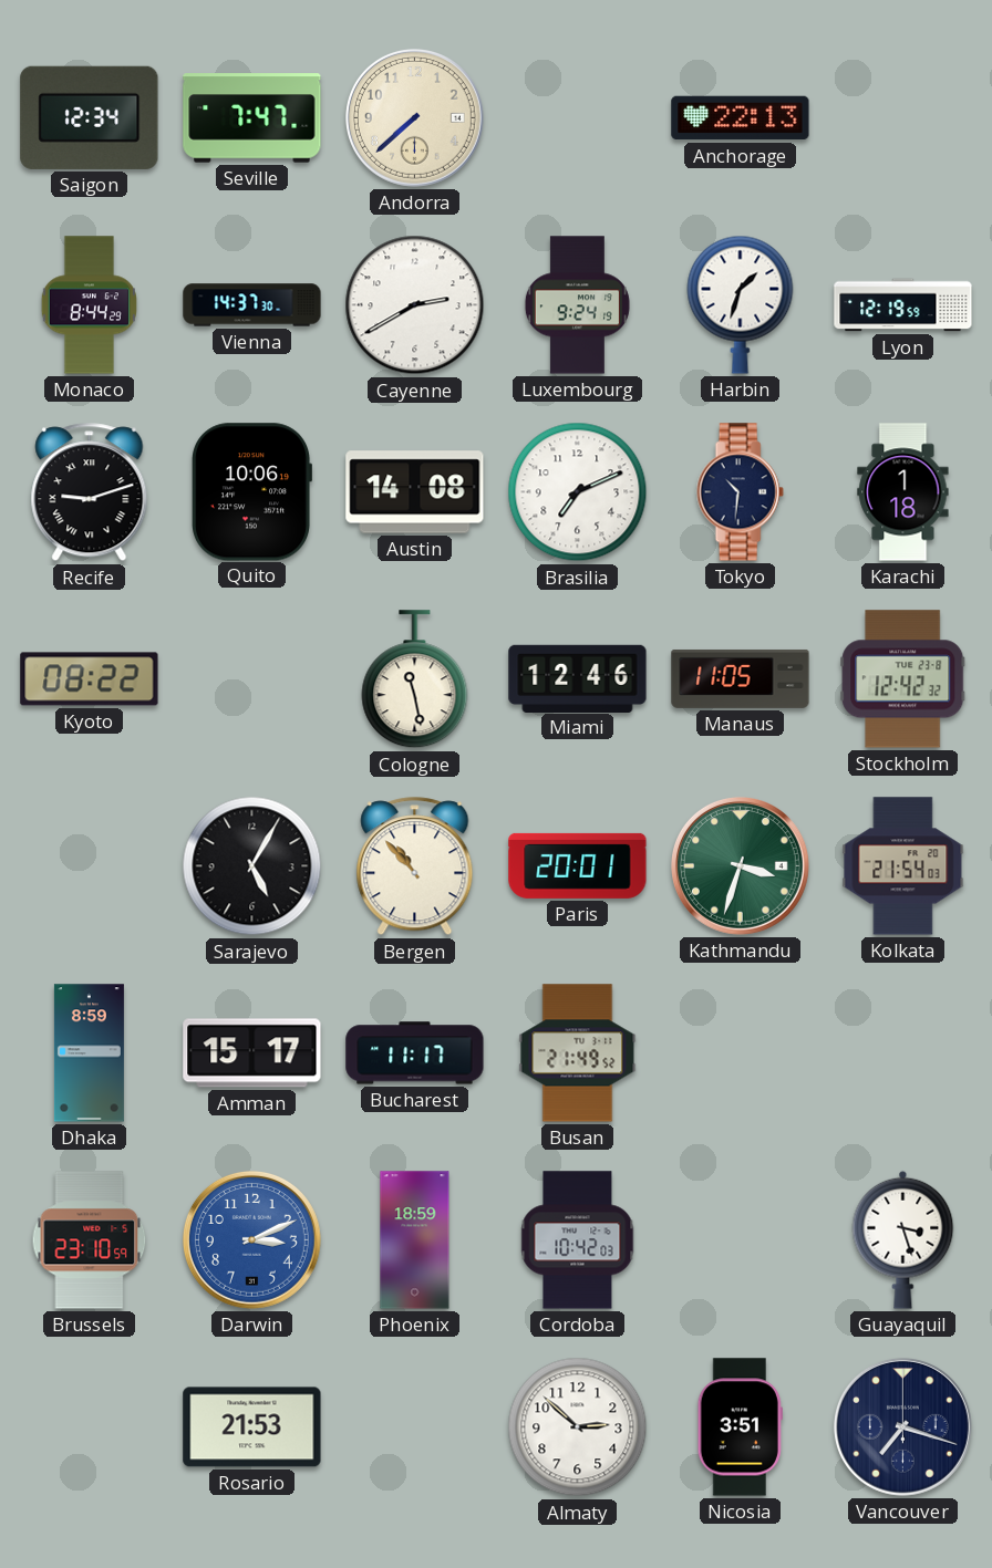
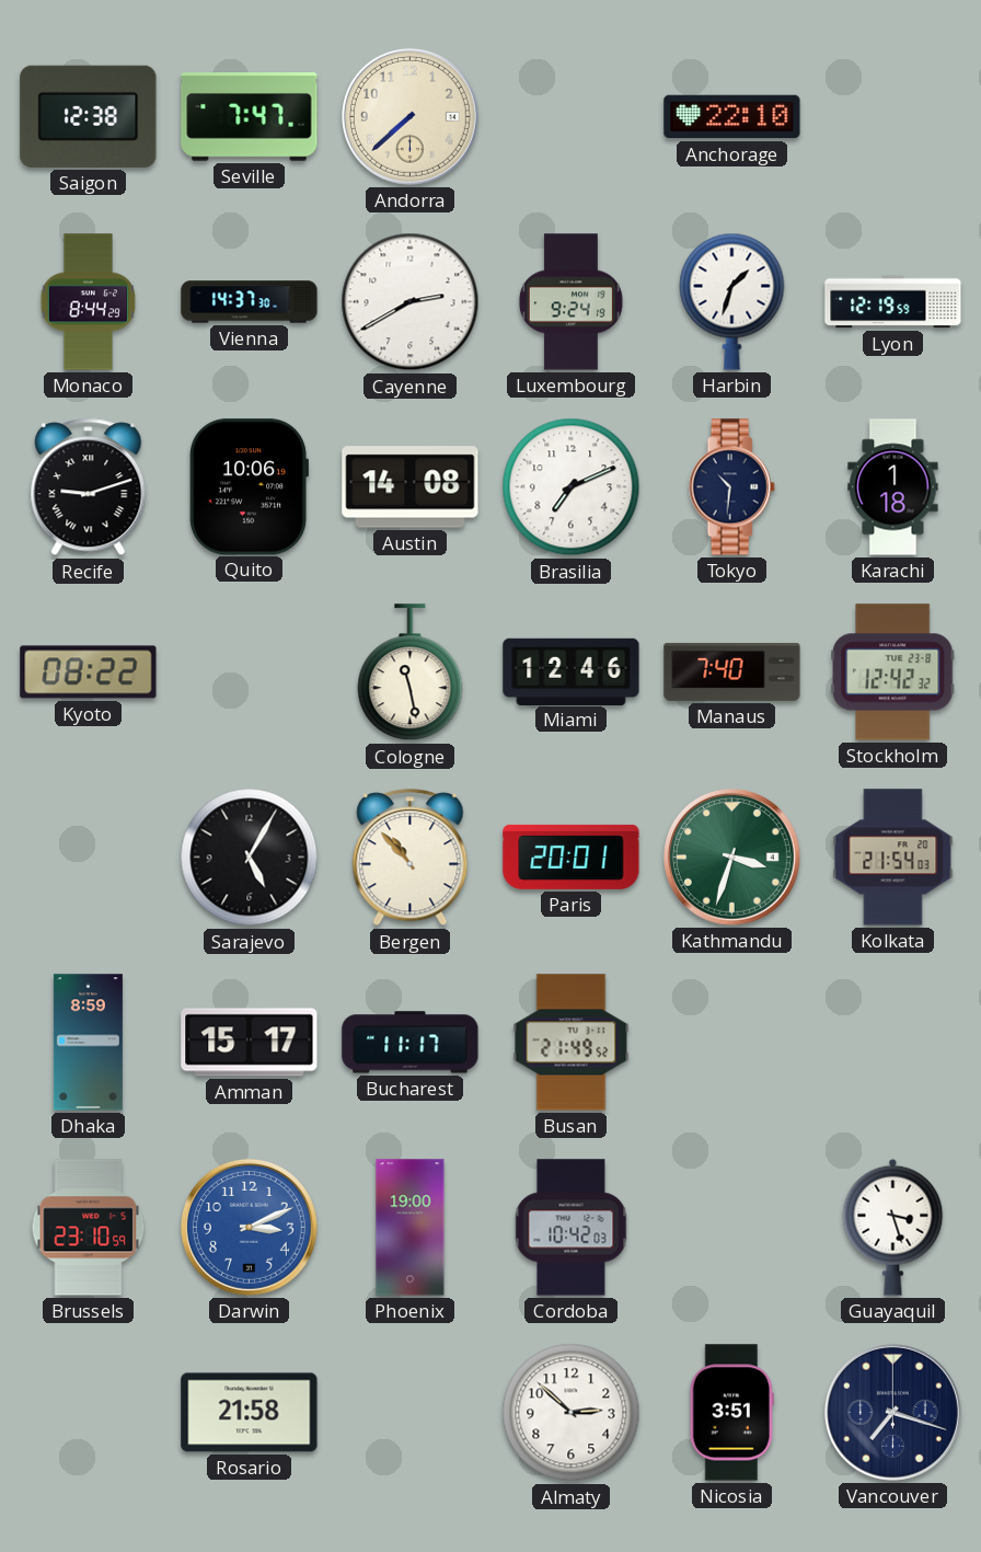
Saigon: 12:34 -> 12:38 (89, 116)
Anchorage: 22:13 -> 22:10 (732, 117)
Manaus: 11:05 -> 7:40 (732, 671)
Phoenix: 18:59 -> 19:00 (411, 1228)
Rosario: 21:53 -> 21:58 (250, 1413)
